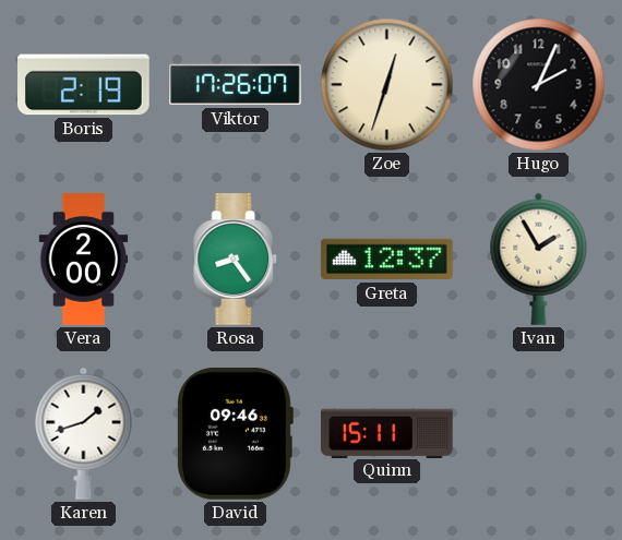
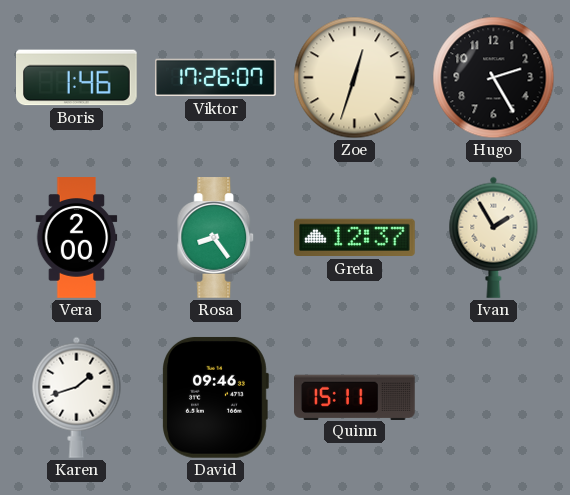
Boris: 2:19 -> 1:46 (77, 78)
Hugo: 2:04 -> 2:25 (494, 78)
